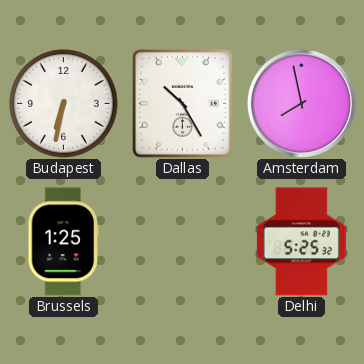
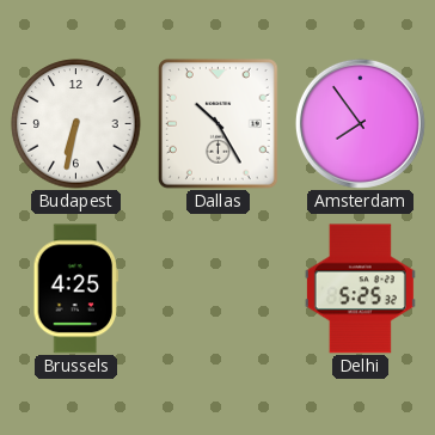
Amsterdam: 7:58 -> 7:54 (360, 123)
Brussels: 1:25 -> 4:25 (76, 289)
